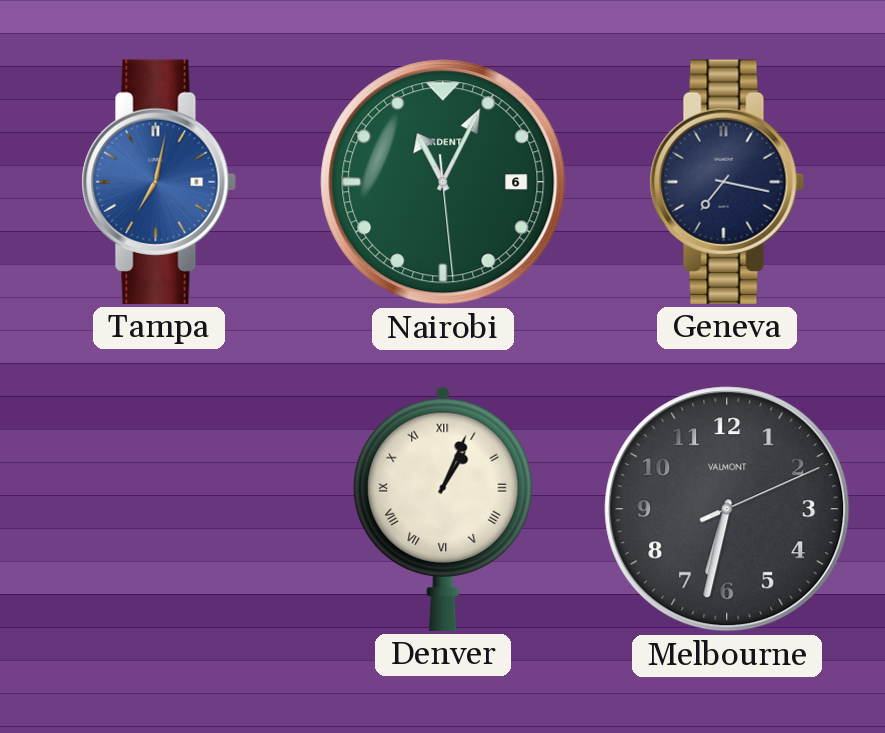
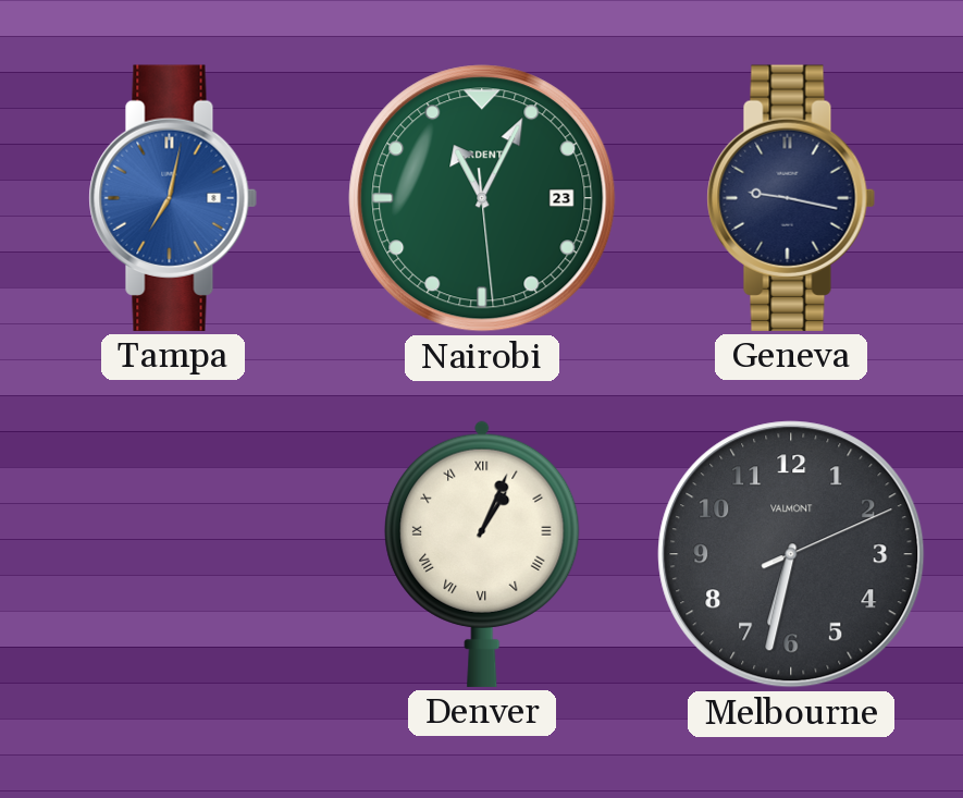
Nairobi date: 6 -> 23 (482, 198)
Geneva: 7:17 -> 9:17 (791, 198)
